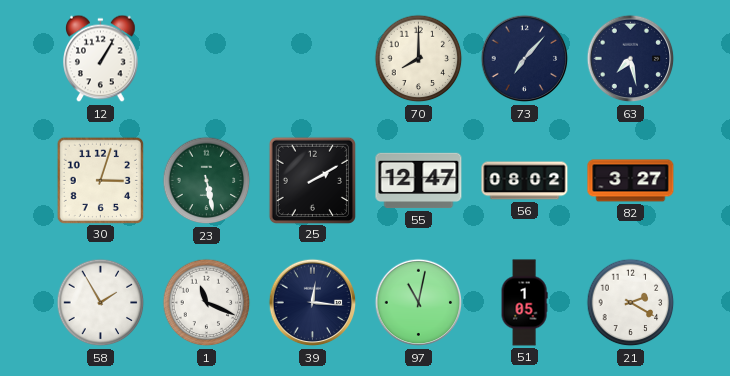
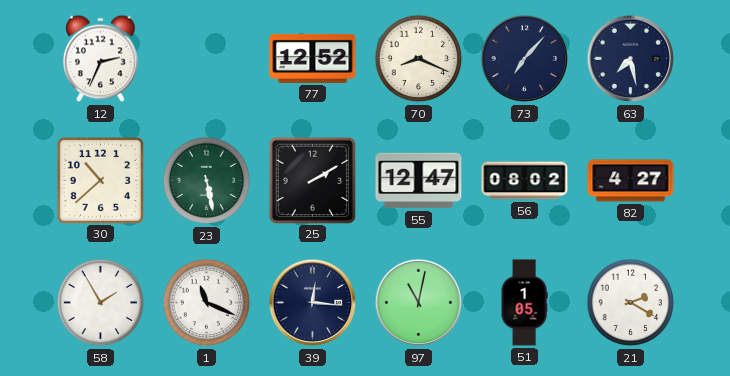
12: 1:05 -> 2:34 (101, 59)
77: none -> 12:52 (313, 58)
70: 8:00 -> 8:19 (419, 59)
30: 3:03 -> 10:38 (100, 180)
82: 3:27 -> 4:27 (631, 181)
